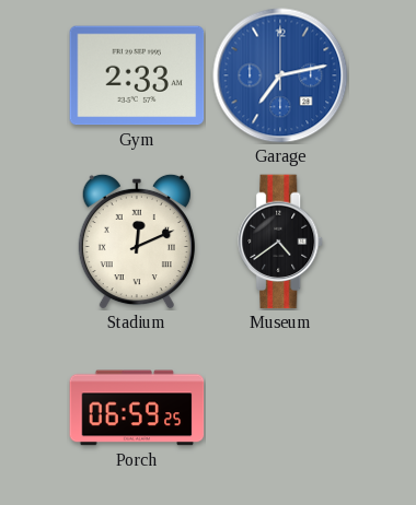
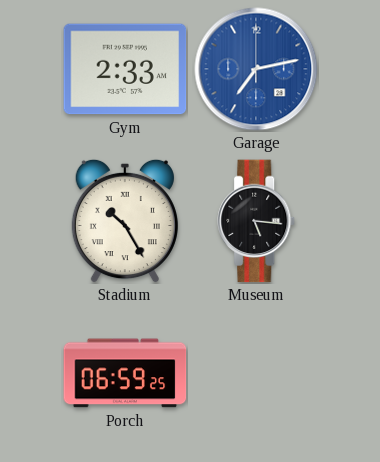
Stadium: 12:11 -> 10:25 (125, 221)
Museum: 4:39 -> 5:16 (257, 221)
